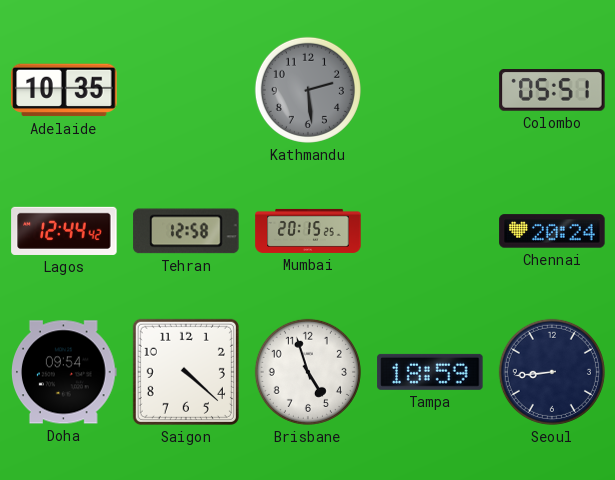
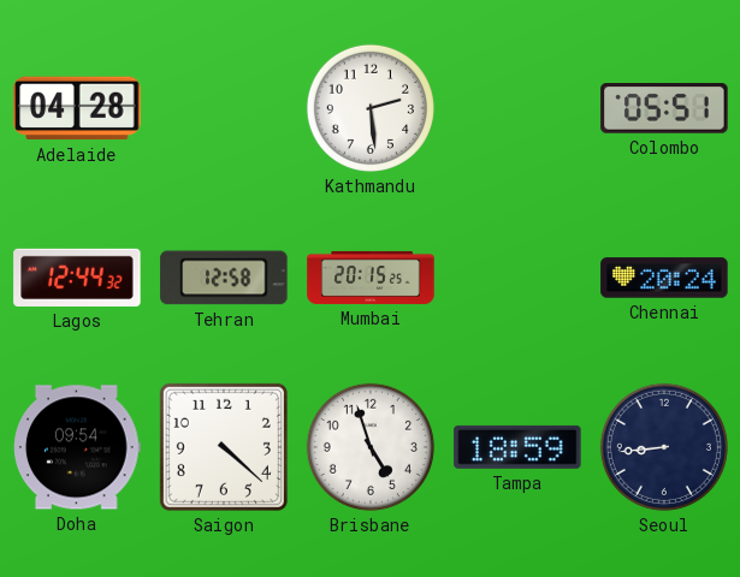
Adelaide: 10:35 -> 04:28 (77, 108)
Kathmandu dial: grey -> white (371, 108)
Lagos: 12:44:42 -> 12:44:32 (77, 278)
